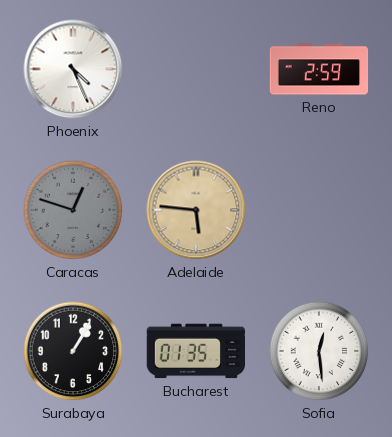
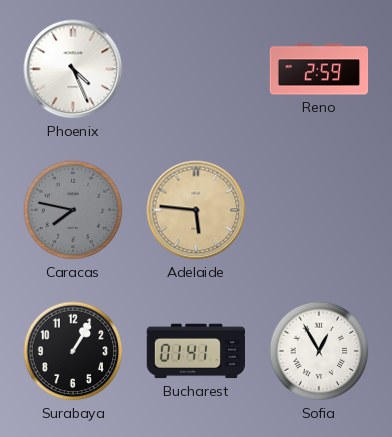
Caracas: 12:48 -> 7:47 (73, 210)
Bucharest: 01:35 -> 01:41 (196, 351)
Sofia: 12:29 -> 12:55 (319, 351)
